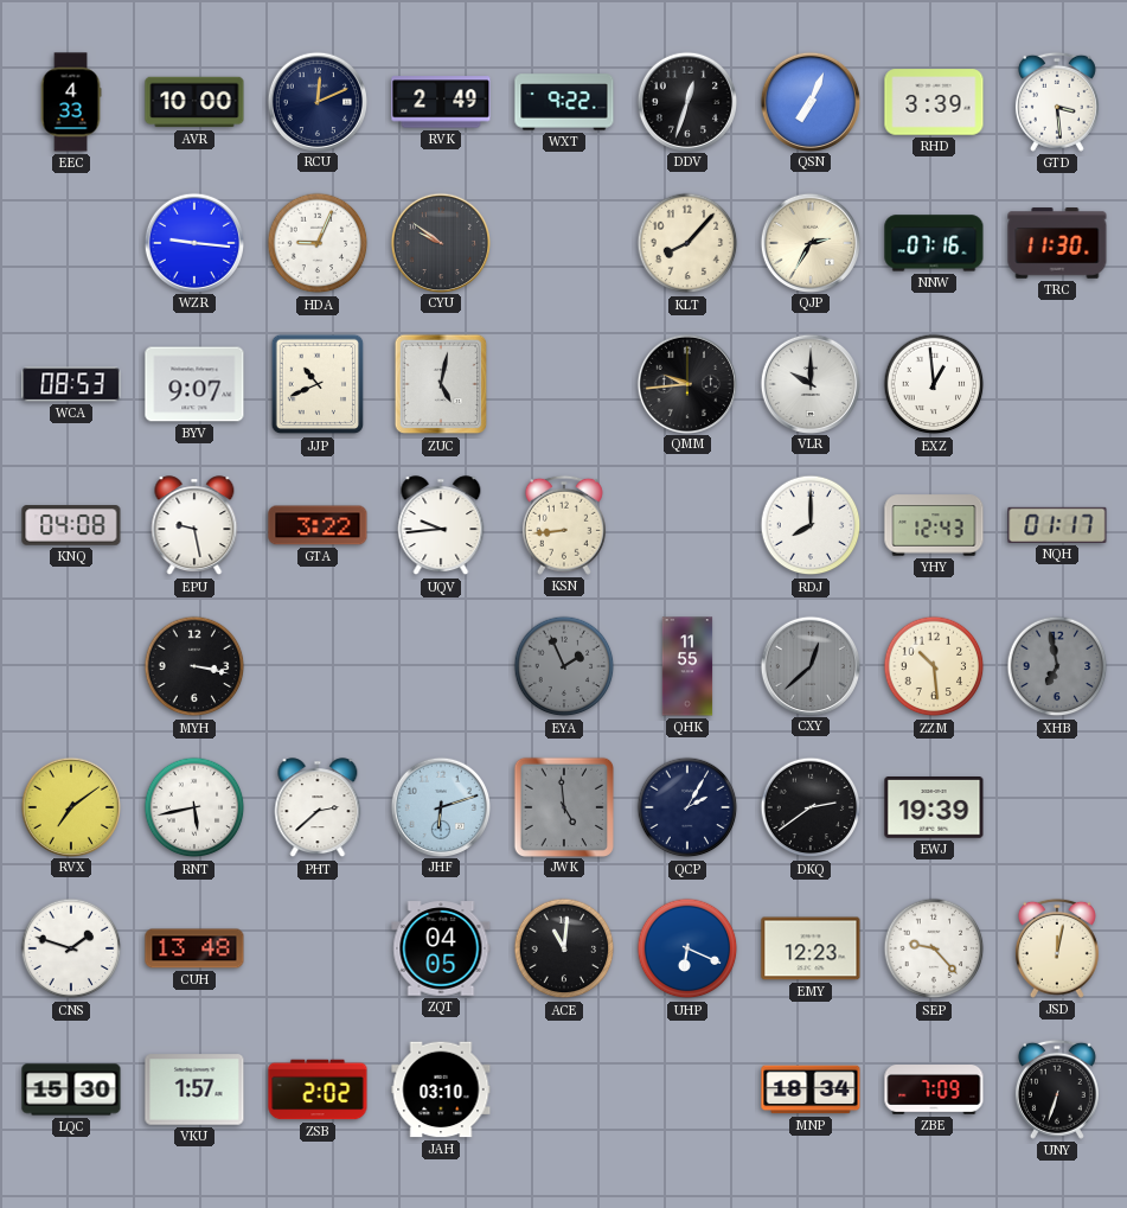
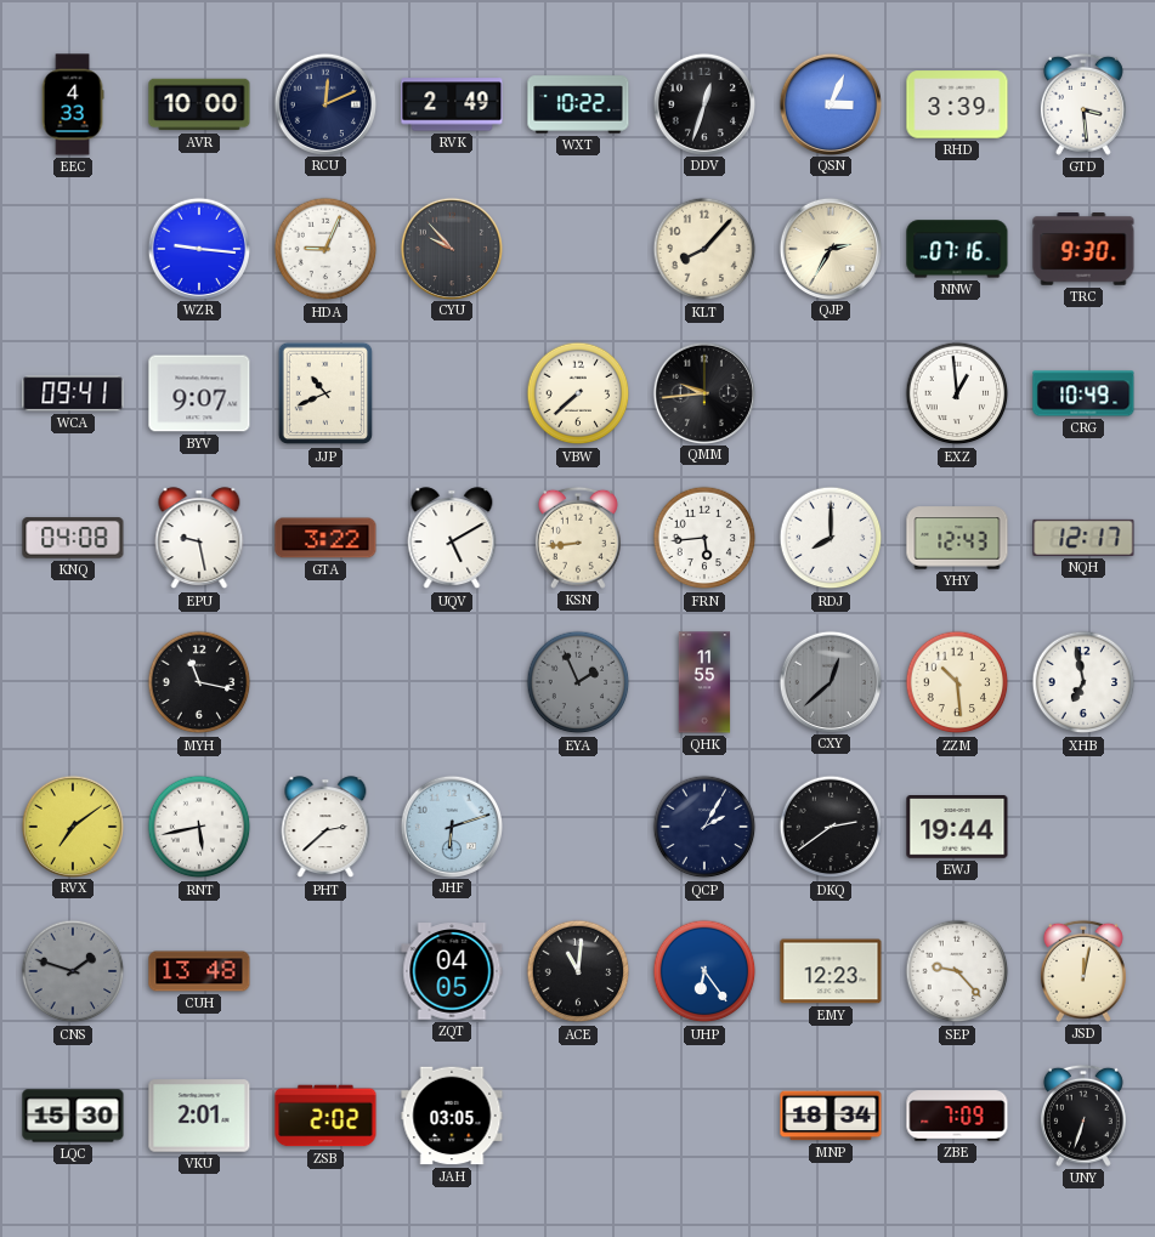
WXT: 9:22 -> 10:22 (578, 104)
QSN: 7:04 -> 3:04 (830, 103)
CYU: 9:51 -> 9:53 (451, 248)
TRC: 11:30 -> 9:30 (1083, 249)
WCA: 08:53 -> 09:41 (73, 393)
ZUC: 5:02 -> none (441, 384)
VBW: none -> 7:38 (578, 393)
VLR: 10:00 -> none (809, 383)
CRG: none -> 10:49 (1083, 393)
UQV: 9:44 -> 5:10 (452, 539)
FRN: none -> 5:44 (704, 538)
NQH: 01:17 -> 12:17 (1083, 538)
MYH: 3:17 -> 11:17 (199, 682)
XHB dial: grey -> white (1083, 682)
JWK: 4:59 -> none (563, 806)
EWJ: 19:39 -> 19:44 (957, 828)
CNS dial: white -> grey (73, 971)
UHP: 6:19 -> 6:24 (704, 971)
VKU: 1:57 -> 2:01 (199, 1116)
JAH: 03:10 -> 03:05 (452, 1116)
